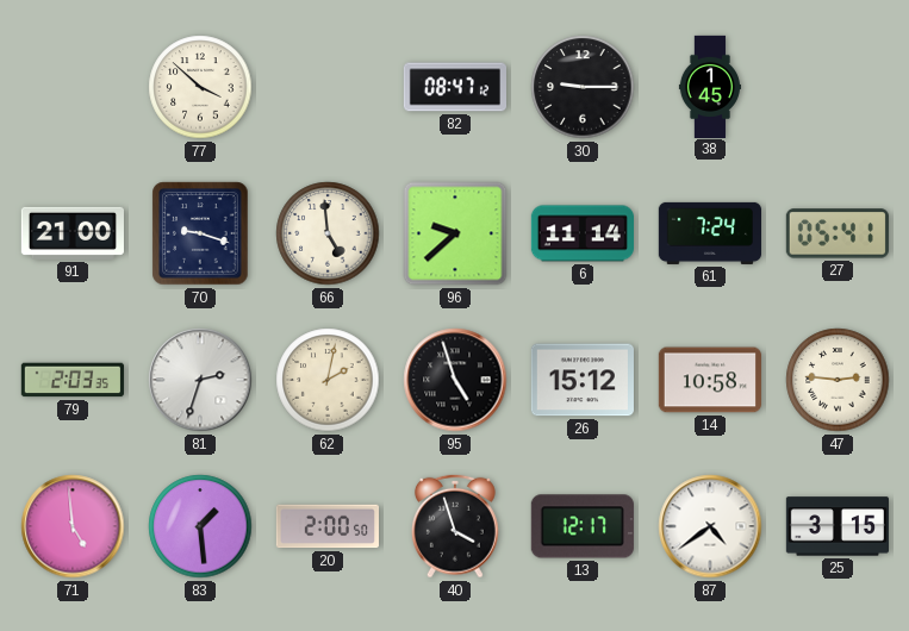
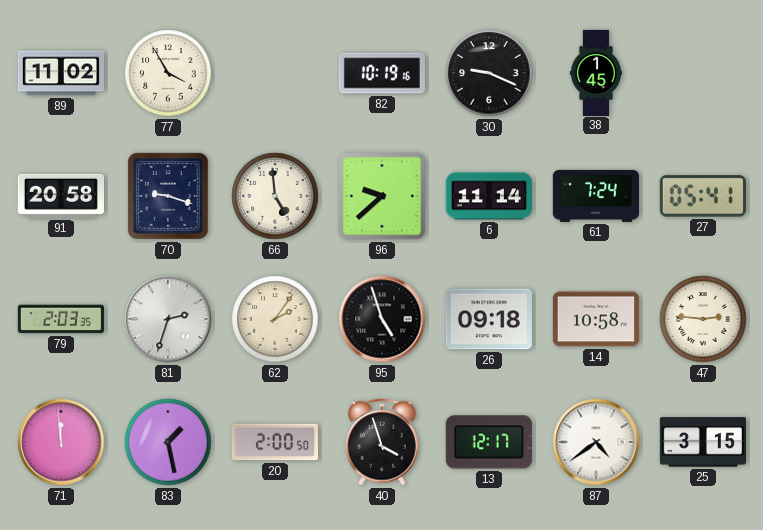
89: none -> 11:02 (60, 73)
77: 3:52 -> 3:55 (168, 73)
82: 08:47 -> 10:19 (381, 73)
30: 9:15 -> 9:19 (489, 73)
91: 21:00 -> 20:58 (61, 196)
62: 2:02 -> 2:06 (275, 319)
26: 15:12 -> 09:18 (489, 319)
71: 4:59 -> 11:59 (61, 442)
83: 1:29 -> 1:28 (168, 442)
